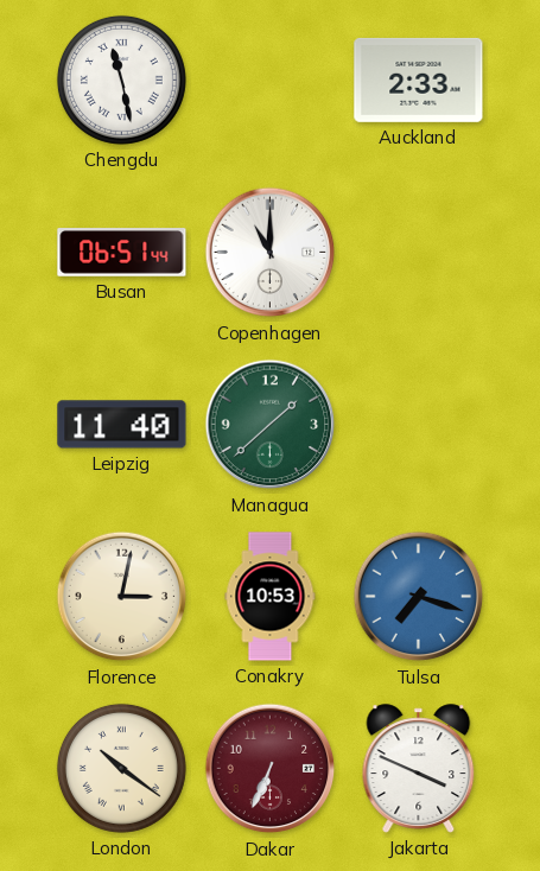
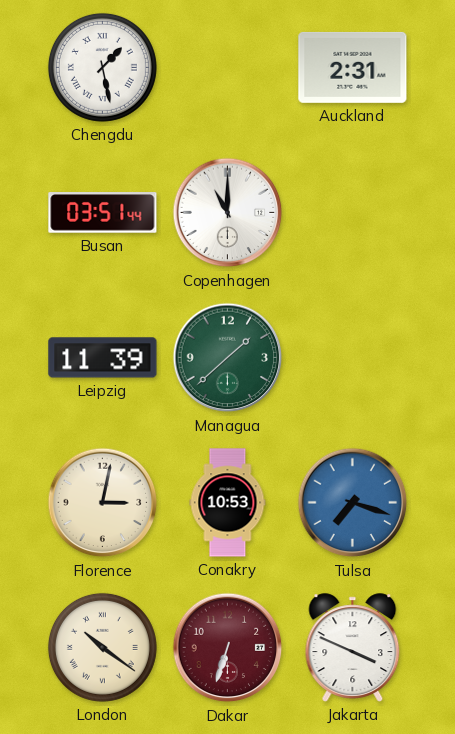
Chengdu: 11:28 -> 1:28 (102, 67)
Auckland: 2:33 -> 2:31 (353, 67)
Busan: 06:51 -> 03:51 (103, 213)
Leipzig: 11:40 -> 11:39 (103, 358)
Dakar: 6:34 -> 6:33 (228, 648)
